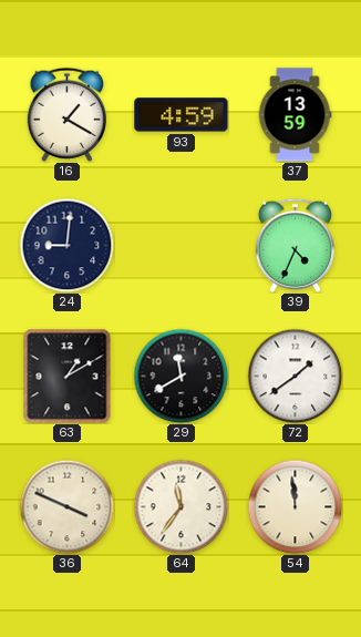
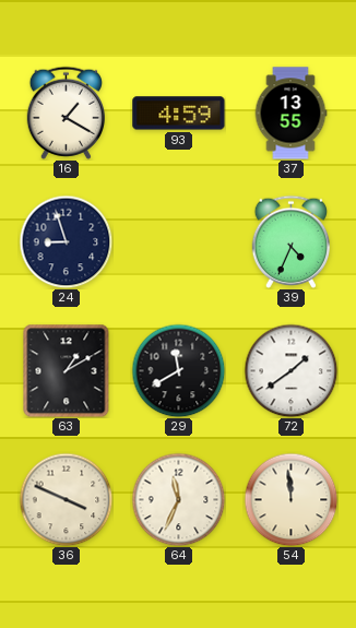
37: 13:59 -> 13:55 (290, 114)
24: 9:01 -> 8:57 (66, 241)
64: 11:36 -> 11:34 (178, 499)
